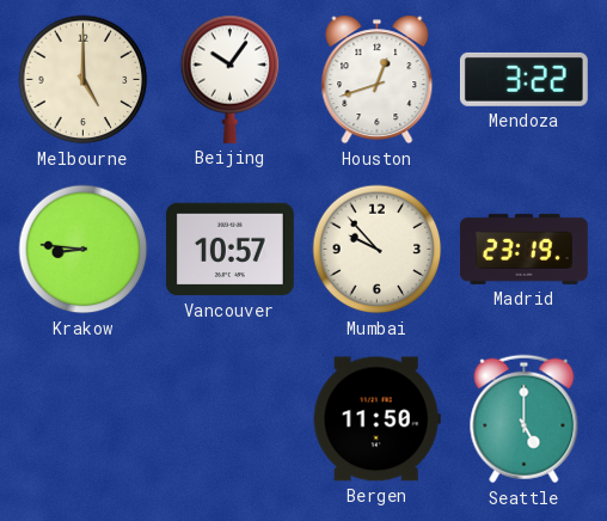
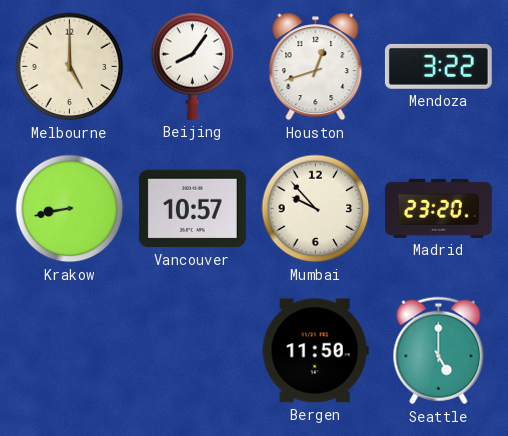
Beijing: 10:06 -> 8:06 (193, 66)
Krakow: 8:46 -> 8:43 (70, 209)
Madrid: 23:19 -> 23:20 (438, 208)
